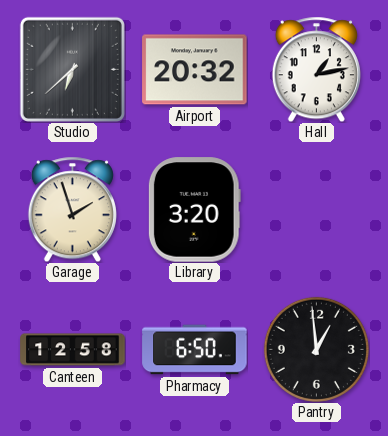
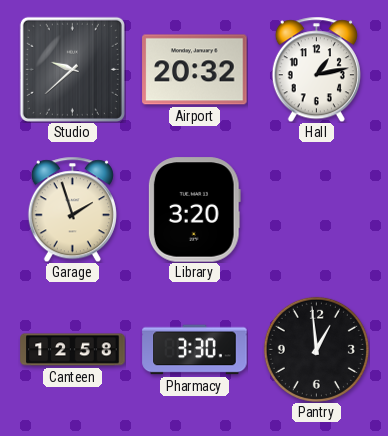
Studio: 6:38 -> 9:38 (72, 69)
Pharmacy: 6:50 -> 3:30 (195, 350)
